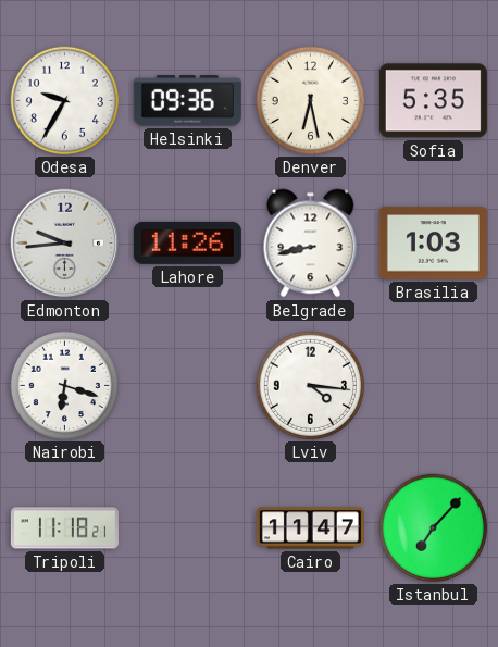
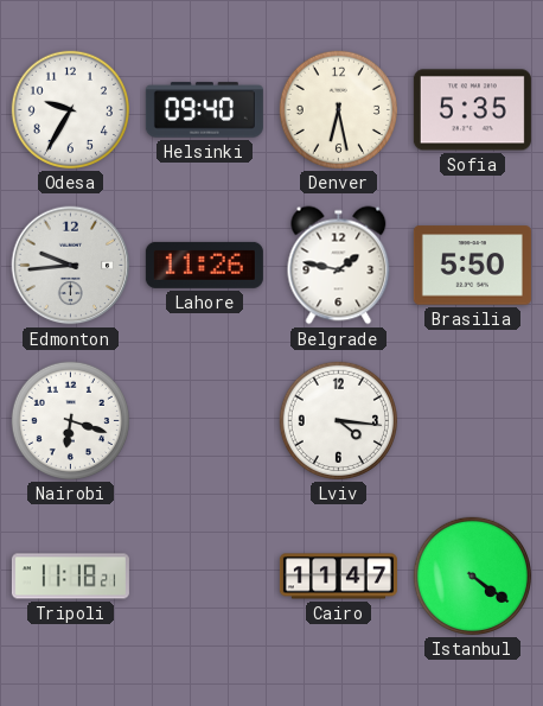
Helsinki: 09:36 -> 09:40 (204, 110)
Belgrade: 8:43 -> 1:47 (339, 266)
Brasilia: 1:03 -> 5:50 (472, 266)
Istanbul: 7:07 -> 4:21 (472, 575)
